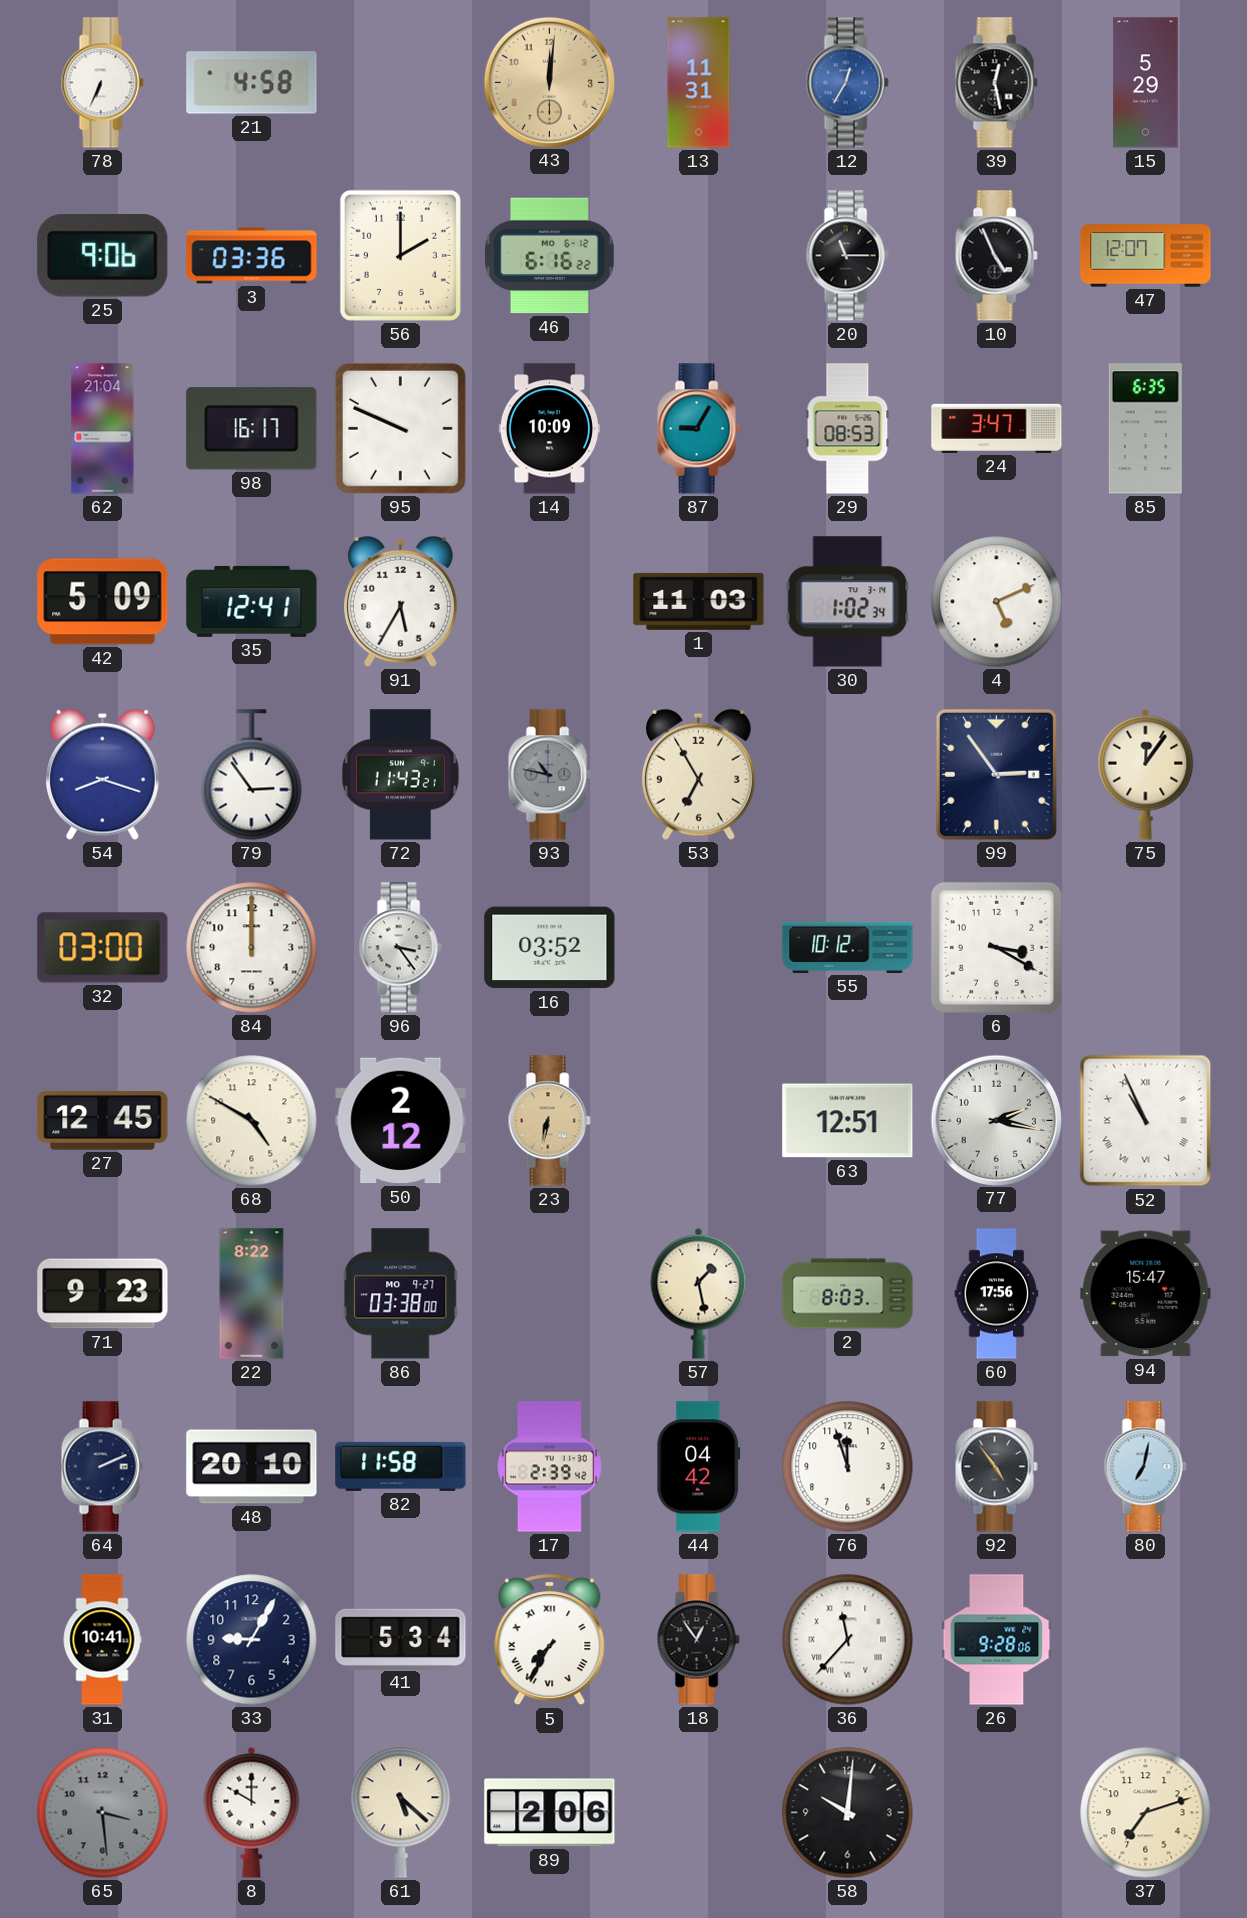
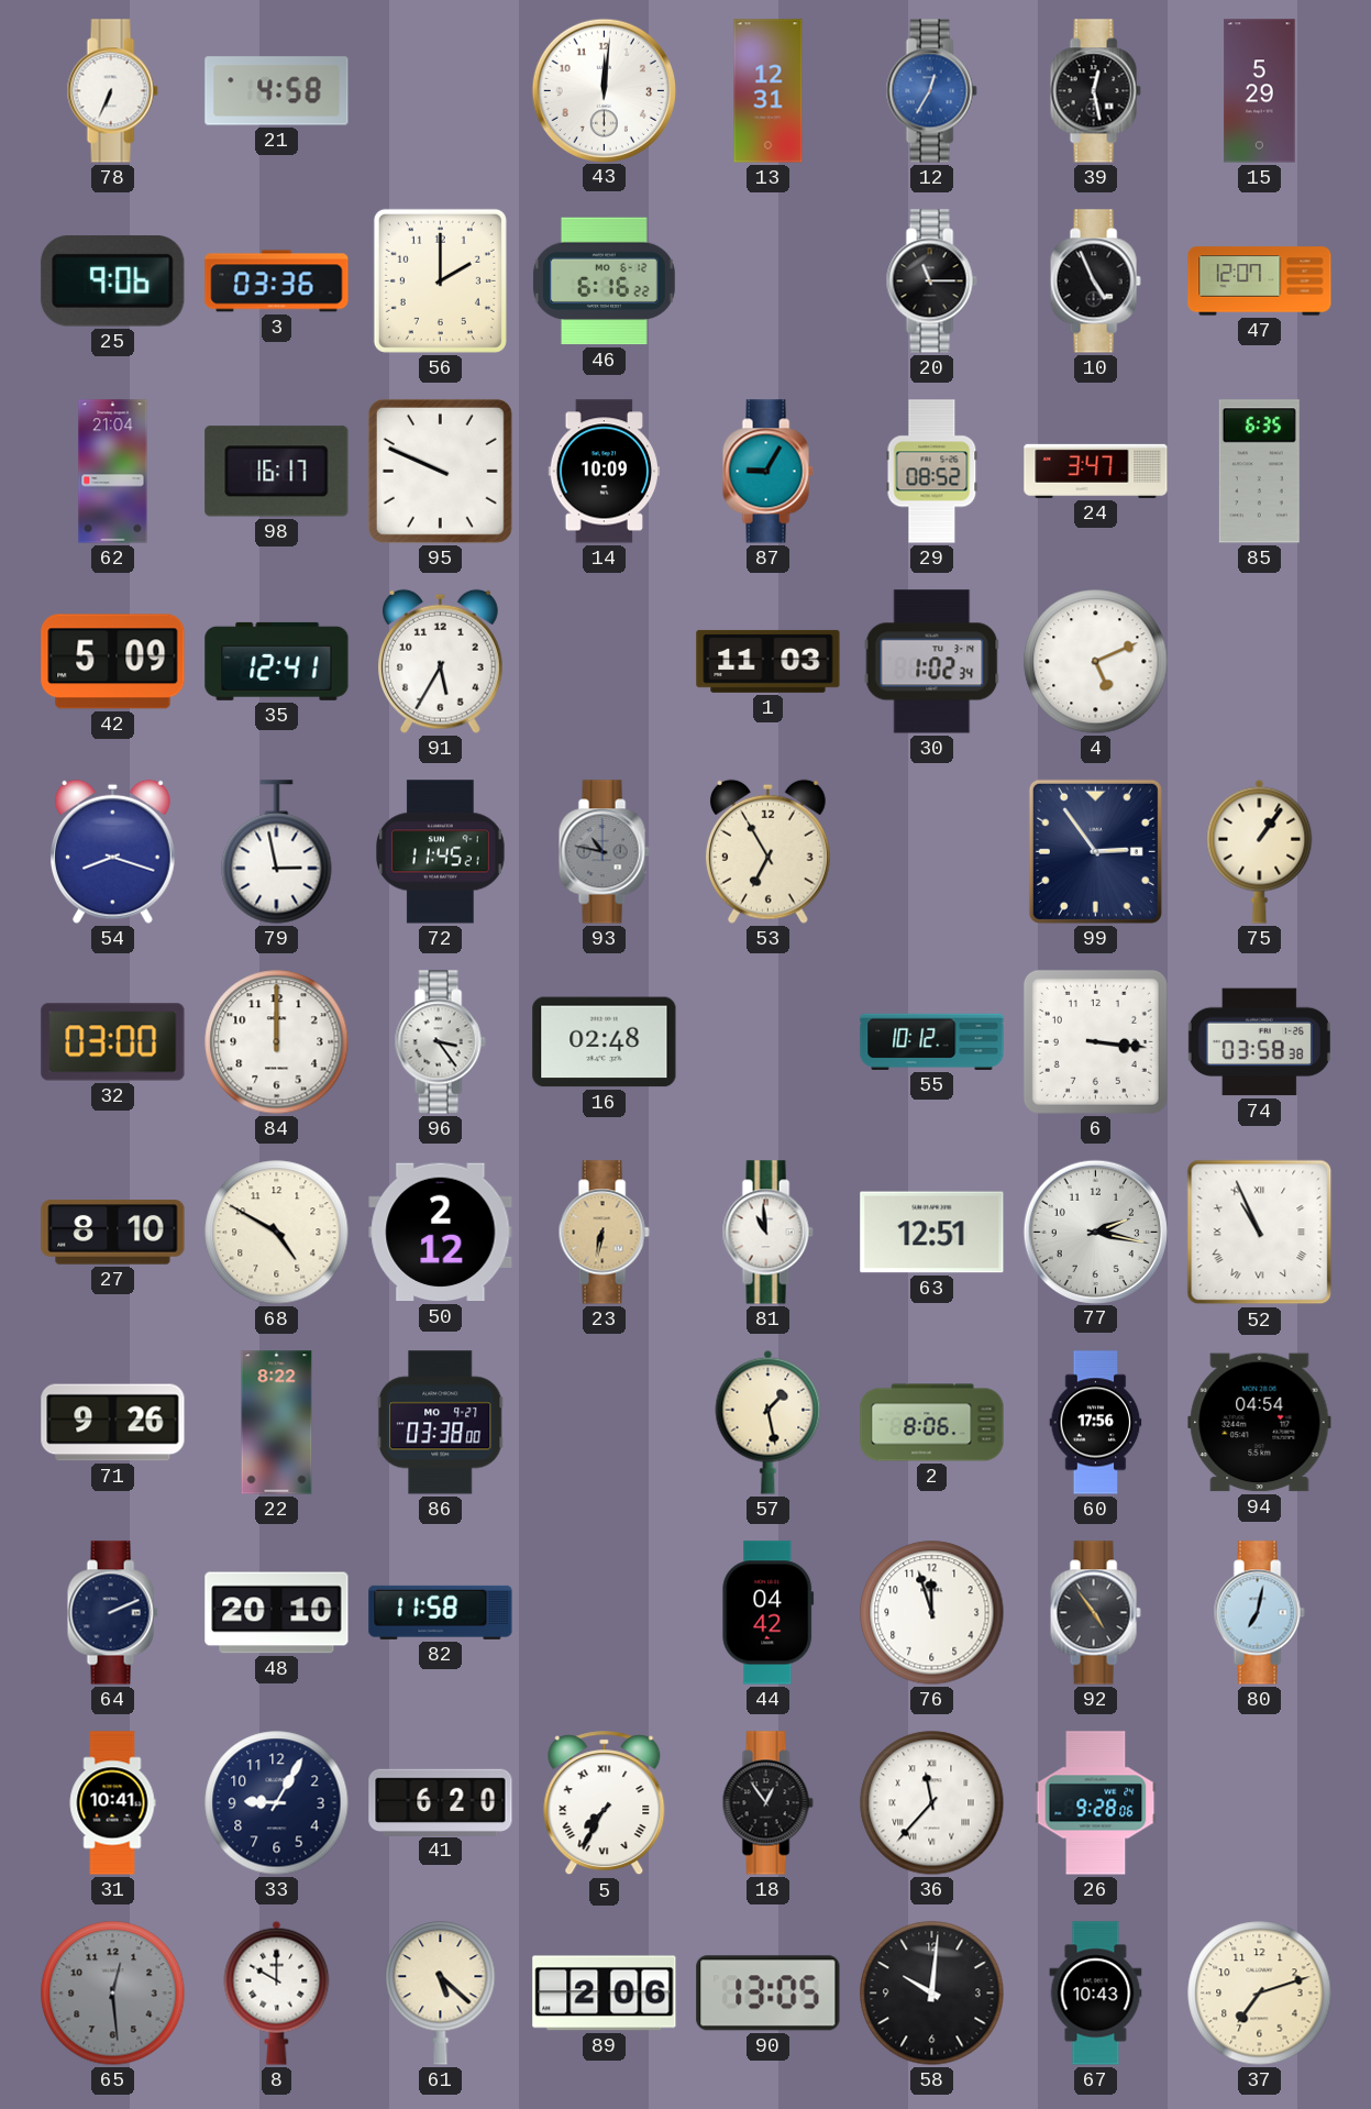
43 dial: champagne -> white (604, 90)
13: 11:31 -> 12:31 (769, 91)
29: 08:53 -> 08:52 (932, 472)
79: 2:54 -> 2:58 (277, 852)
72: 11:43 -> 11:45 (441, 852)
75: 12:06 -> 1:06 (1260, 851)
16: 03:52 -> 02:48 (605, 1042)
6: 3:20 -> 3:16 (1095, 1041)
74: none -> 03:58 (1259, 1042)
27: 12:45 -> 8:10 (113, 1233)
81: none -> 10:59 (767, 1233)
71: 9:23 -> 9:26 (113, 1423)
2: 8:03 -> 8:06 (932, 1423)
94: 15:47 -> 04:54 (1260, 1423)
17: 2:39 -> none (550, 1467)
41: 5:34 -> 6:20 (441, 1802)
65: 3:29 -> 12:29 (113, 1994)
90: none -> 13:05 (769, 1994)
67: none -> 10:43 (1096, 1994)
